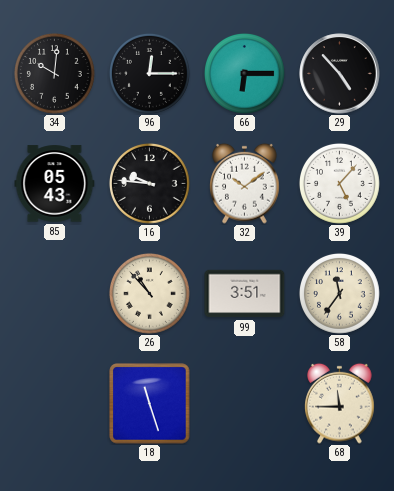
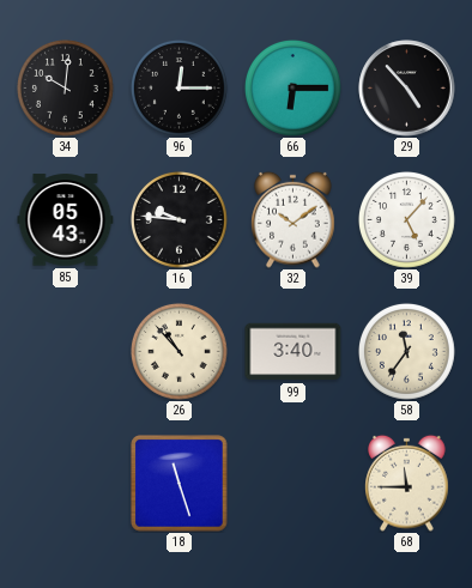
99: 3:51 -> 3:40 (294, 352)
